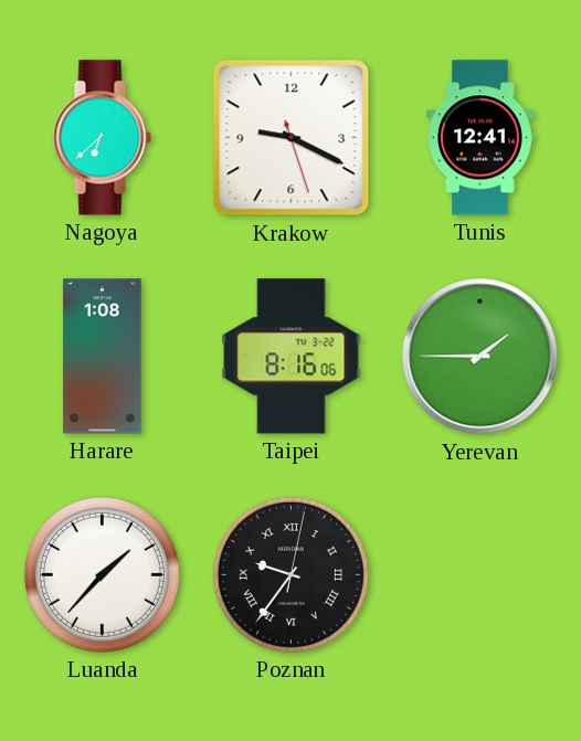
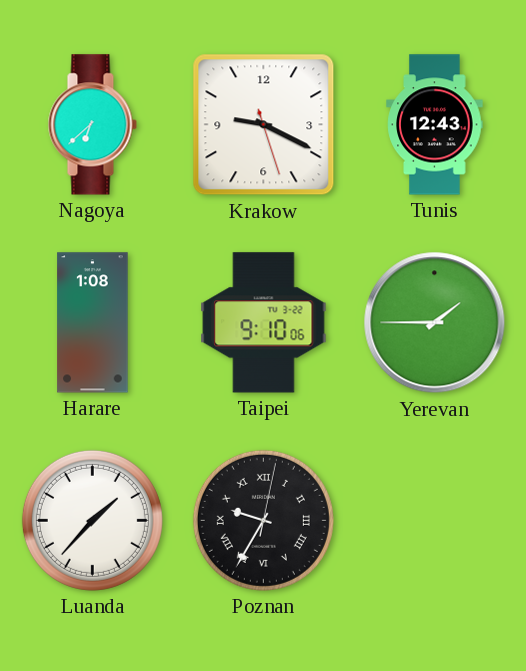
Tunis: 12:41 -> 12:43 (435, 125)
Taipei: 8:16 -> 9:10 (264, 323)
Poznan: 9:36 -> 9:35 (263, 520)
